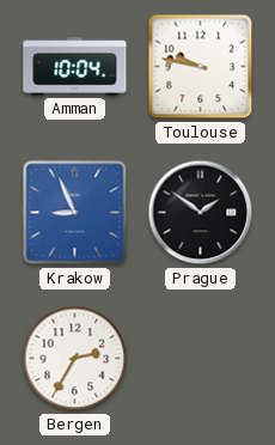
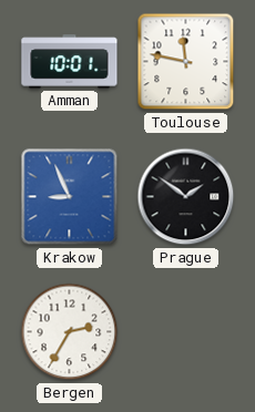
Amman: 10:04 -> 10:01 (70, 62)
Toulouse: 9:47 -> 11:47 (186, 62)
